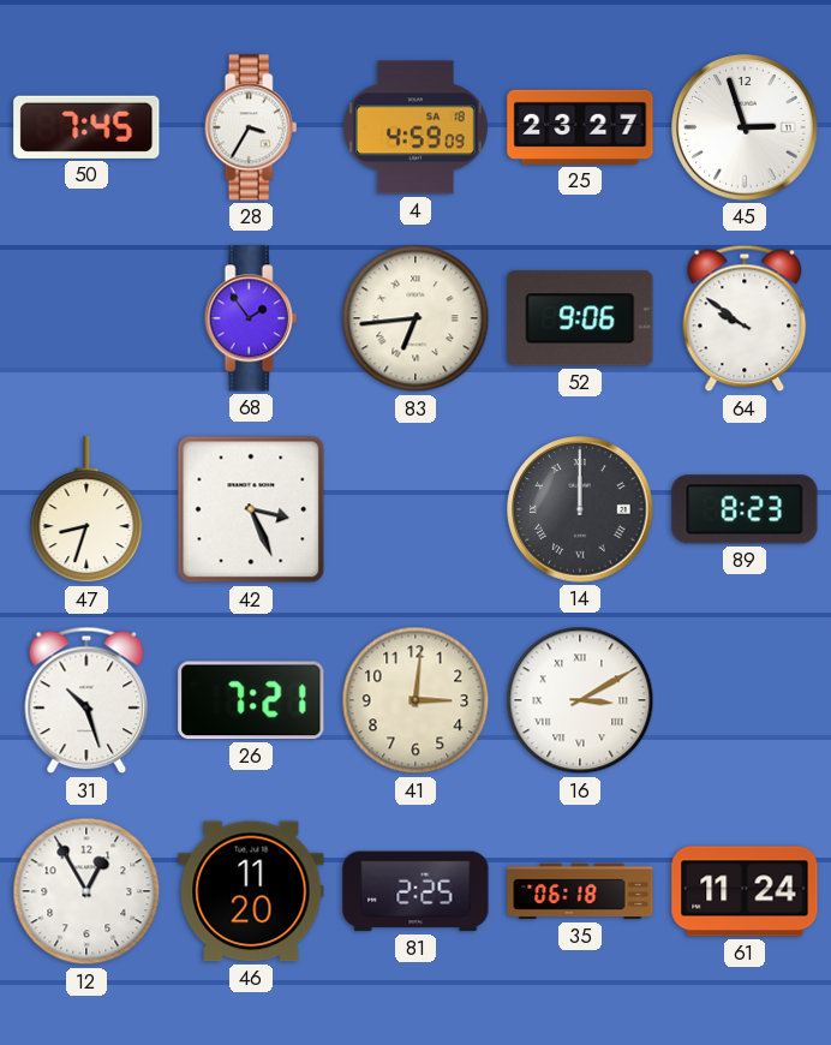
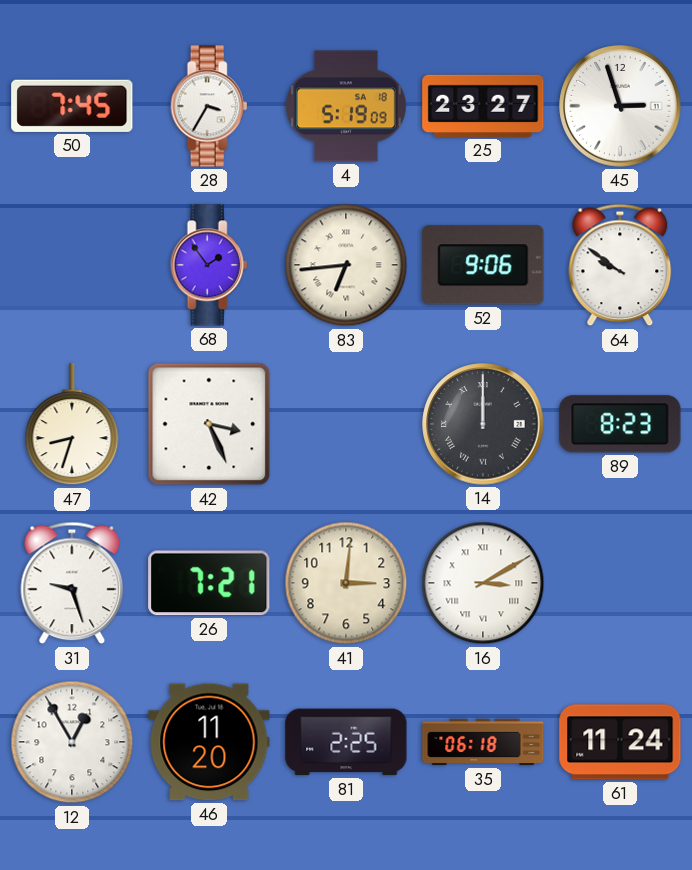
4: 4:59 -> 5:19 (346, 106)
31: 10:27 -> 9:27 (72, 583)
